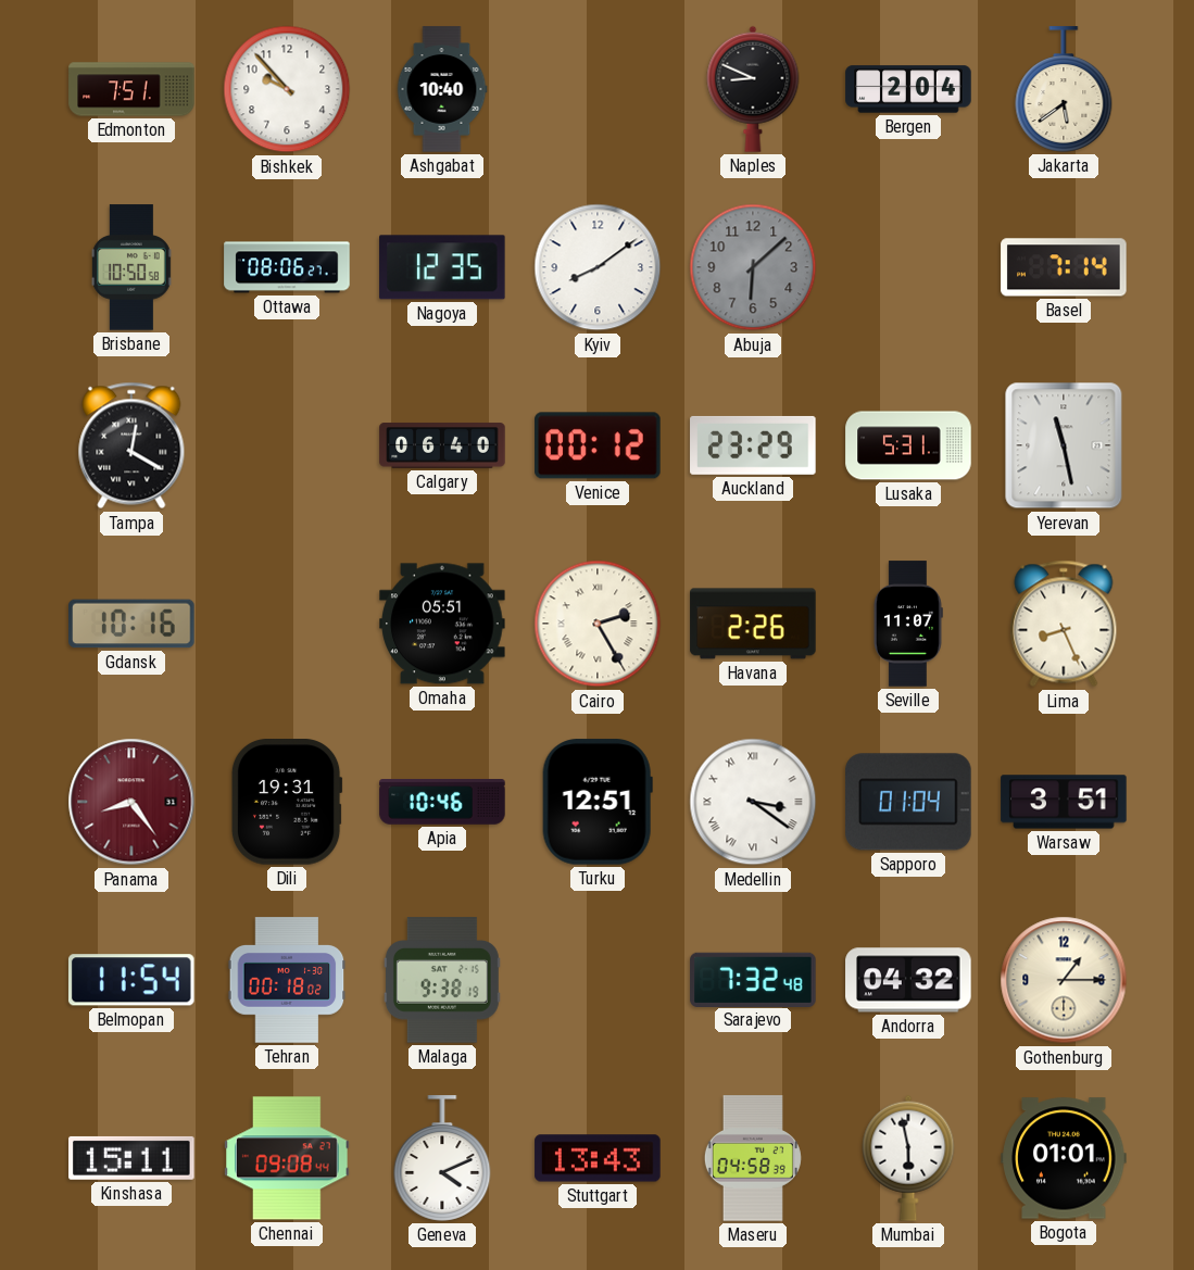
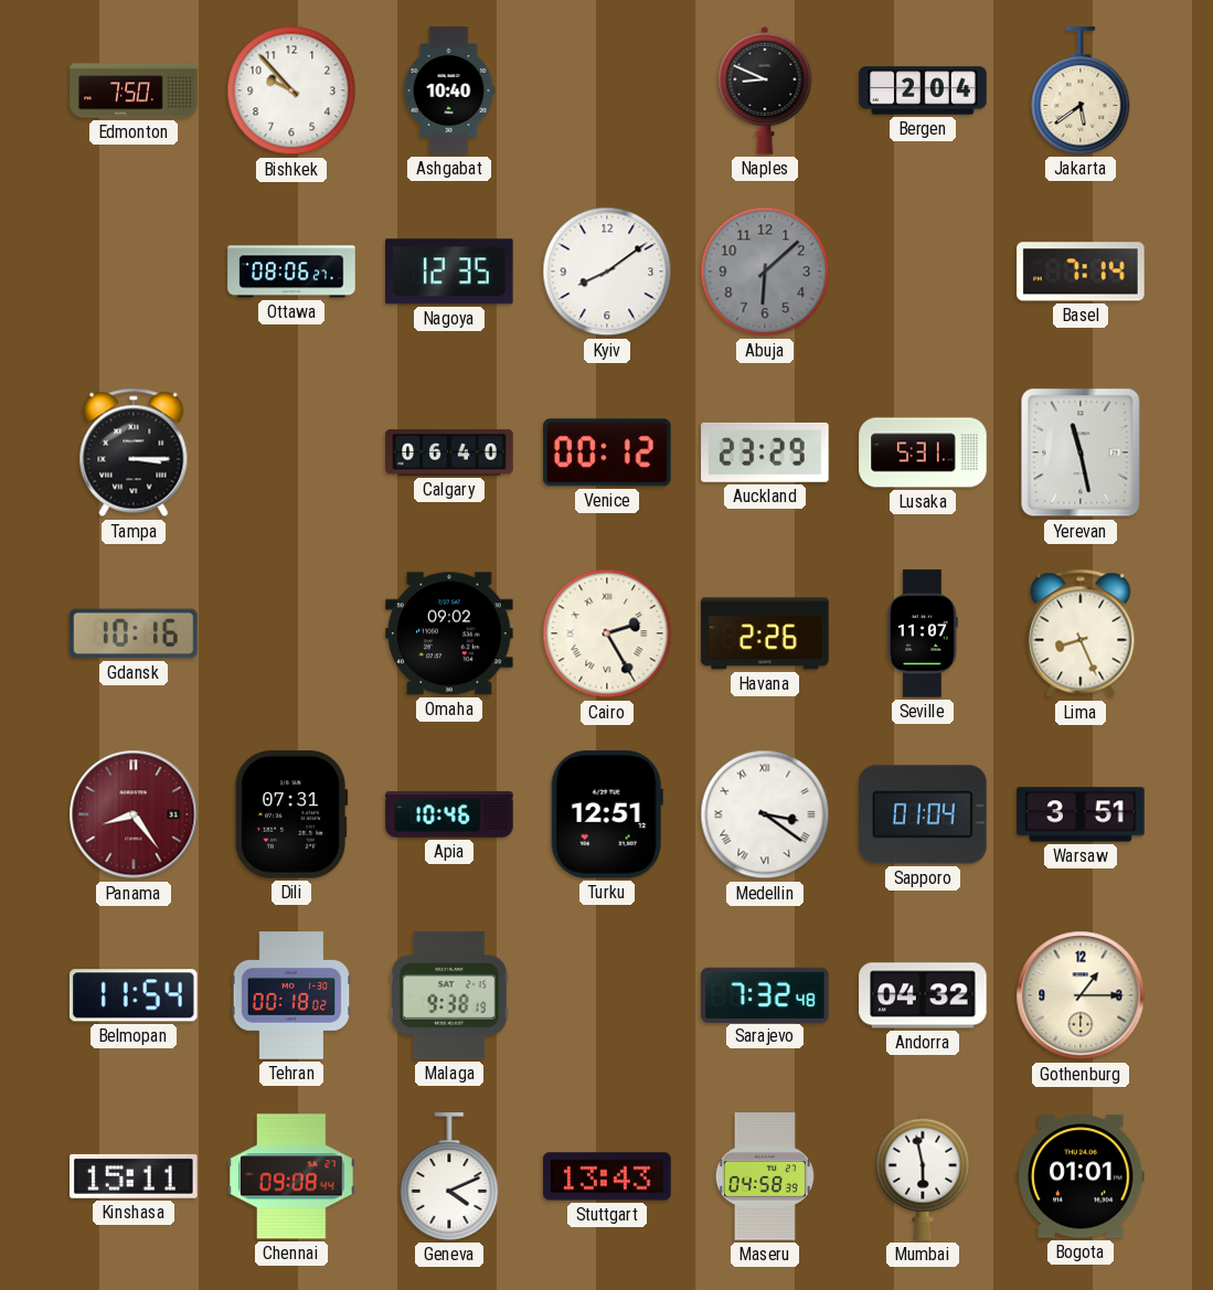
Edmonton: 7:51 -> 7:50 (134, 90)
Brisbane: 10:50 -> none (131, 267)
Tampa: 12:20 -> 3:15 (134, 452)
Omaha: 05:51 -> 09:02 (449, 633)
Dili: 19:31 -> 07:31 (291, 814)
